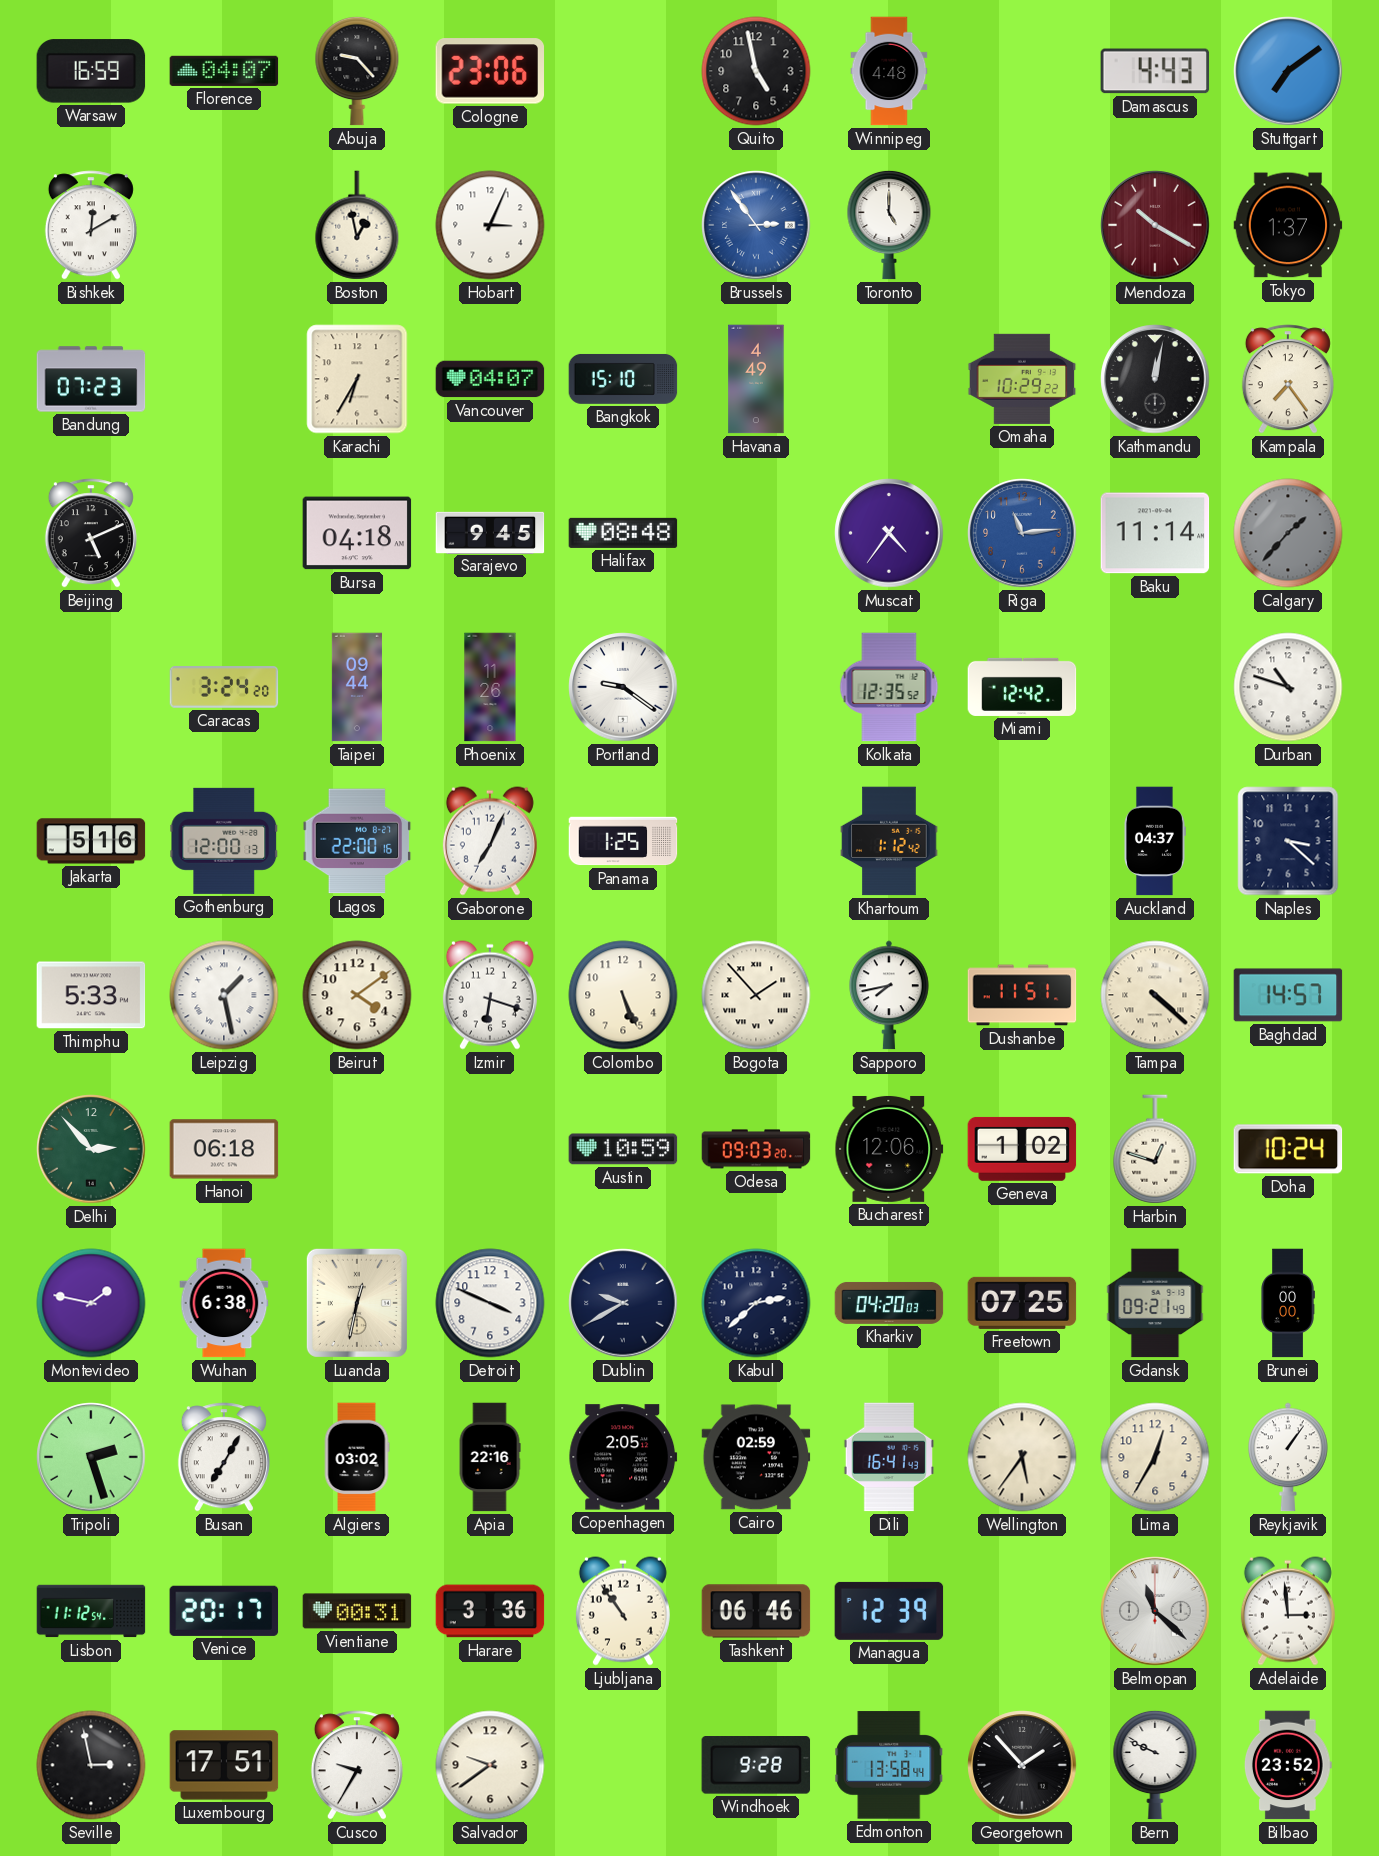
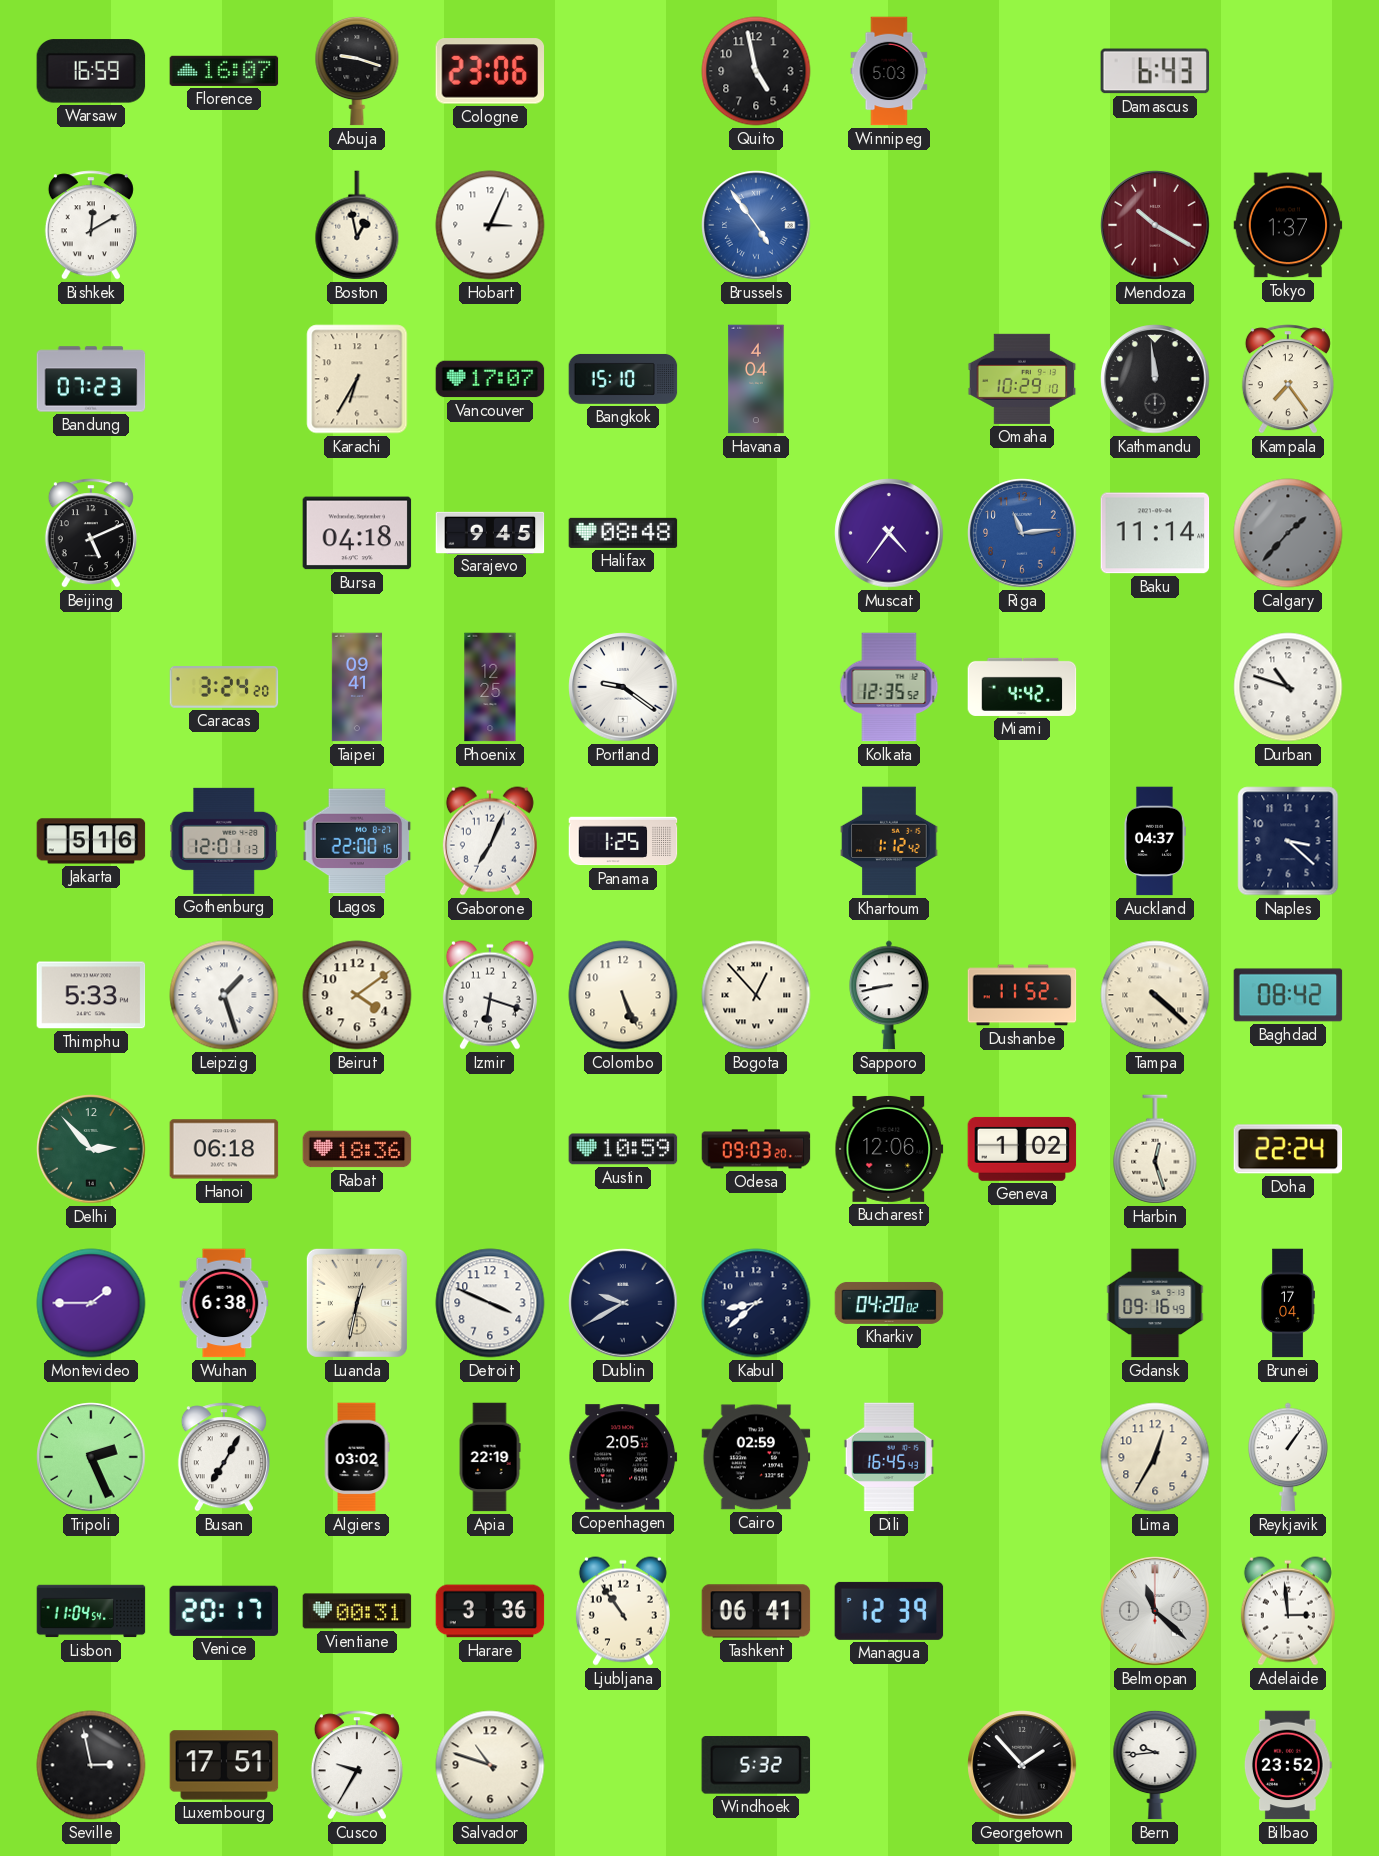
Florence: 04:07 -> 16:07 (224, 71)
Abuja: 9:23 -> 9:18 (357, 71)
Winnipeg: 4:48 -> 5:03 (889, 71)
Damascus: 4:43 -> 6:43 (1155, 71)
Stuttgart: 7:09 -> none (1288, 71)
Brussels: 2:54 -> 4:54 (756, 225)
Toronto: 5:00 -> none (889, 225)
Vancouver: 04:07 -> 17:07 (490, 379)
Havana: 4:49 -> 4:04 (756, 379)
Omaha: 10:29:22 -> 10:29:10 (1022, 379)
Kathmandu: 12:02 -> 11:59 (1155, 379)
Taipei: 09:44 -> 09:41 (357, 687)
Phoenix: 11:26 -> 12:25 (490, 687)
Miami: 12:42 -> 4:42 (1022, 687)
Gothenburg: 12:00 -> 12:01 (224, 841)
Leipzig: 1:28 -> 1:27 (224, 995)
Bogota: 1:53 -> 12:53 (756, 995)
Sapporo: 7:43 -> 8:43 (890, 995)
Dushanbe: 11:51 -> 11:52 (1022, 995)
Baghdad: 14:57 -> 08:42 (1288, 995)
Rabat: none -> 18:36 (357, 1149)
Harbin: 12:48 -> 12:27 (1155, 1149)
Doha: 10:24 -> 22:24 (1288, 1149)
Montevideo: 1:47 -> 1:45 (91, 1303)
Kabul: 2:38 -> 8:38 (756, 1303)
Kharkiv: 04:20:03 -> 04:20:02 (889, 1303)
Freetown: 07:25 -> none (1022, 1303)
Gdansk: 09:21 -> 09:16 (1155, 1303)
Brunei: 00:00 -> 17:04 (1288, 1303)
Tripoli: 2:27 -> 2:26 (91, 1457)
Apia: 22:16 -> 22:19 (490, 1457)
Dili: 16:41 -> 16:45 (889, 1457)
Wellington: 5:36 -> none (1022, 1457)
Lisbon: 11:12 -> 11:04 (91, 1611)
Tashkent: 06:46 -> 06:41 (756, 1611)
Salvador: 9:39 -> 10:48 (490, 1765)
Windhoek: 9:28 -> 5:32 (756, 1766)
Edmonton: 13:58 -> none (889, 1765)
Bern: 9:49 -> 9:44 (1155, 1765)
